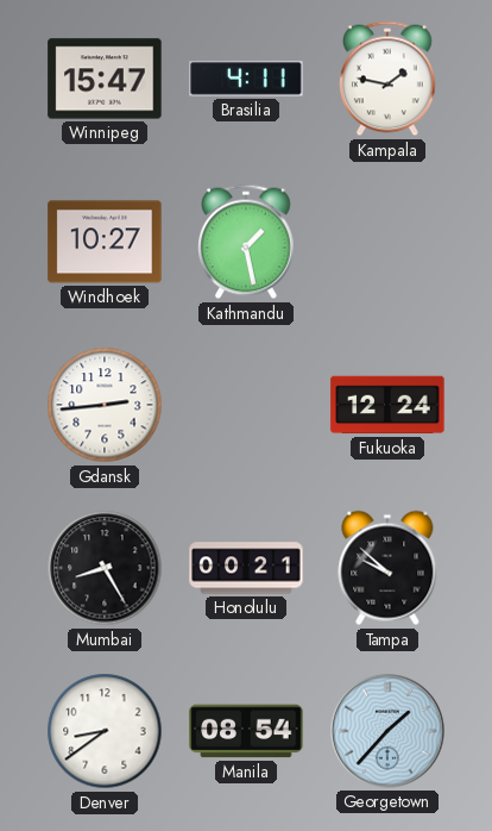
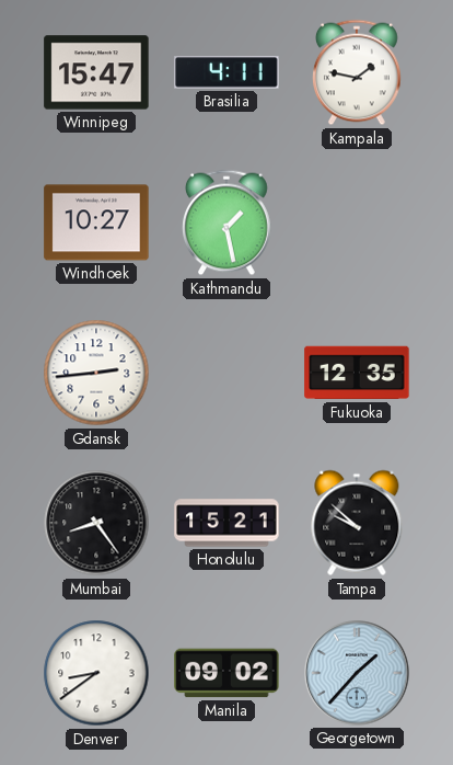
Fukuoka: 12:24 -> 12:35 (357, 373)
Mumbai: 8:25 -> 8:24 (96, 523)
Honolulu: 00:21 -> 15:21 (226, 523)
Manila: 08:54 -> 09:02 (226, 673)
